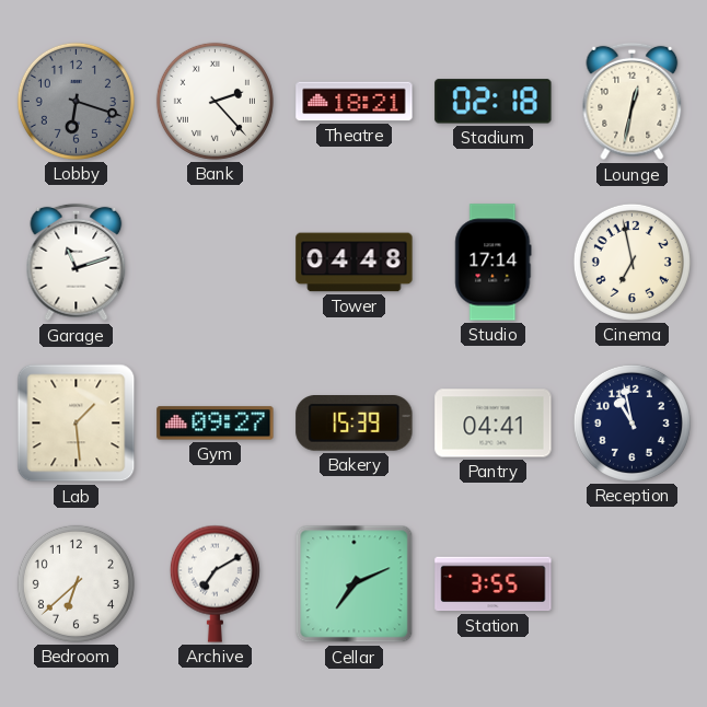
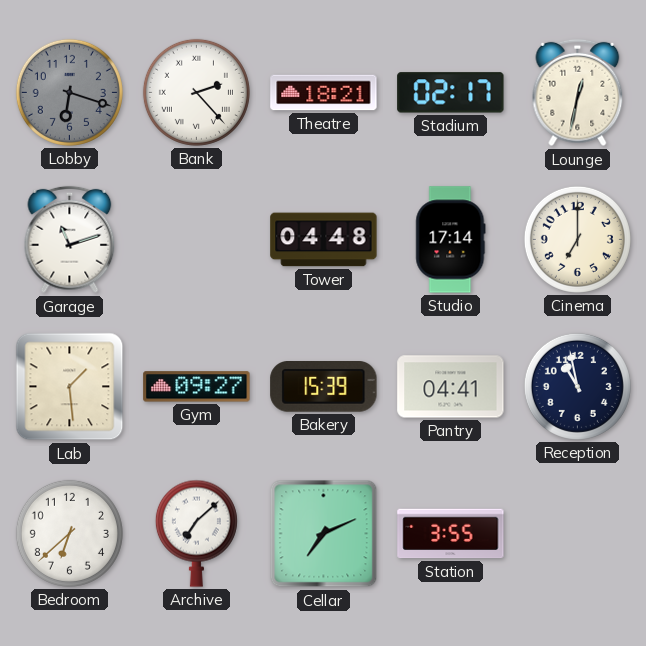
Stadium: 02:18 -> 02:17 (451, 93)
Cinema: 6:58 -> 7:00 (577, 239)
Archive: 7:10 -> 7:08 (196, 533)
